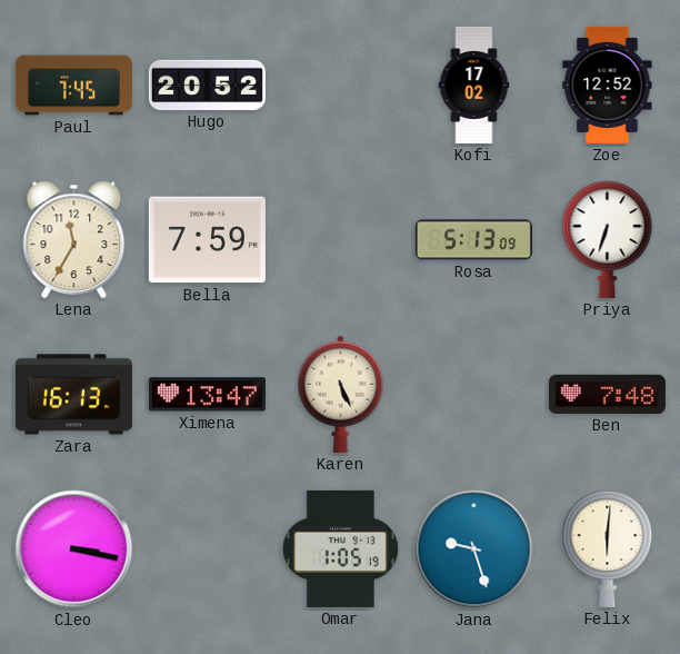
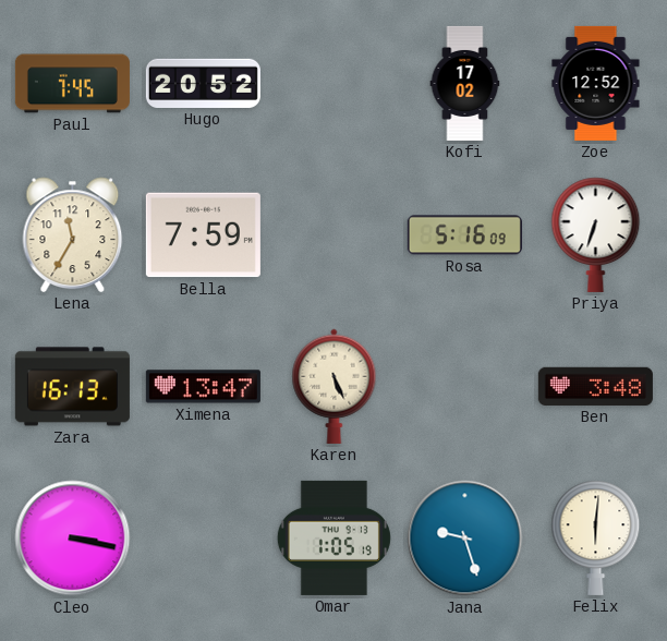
Rosa: 5:13 -> 5:16 (464, 235)
Ben: 7:48 -> 3:48 (595, 386)
